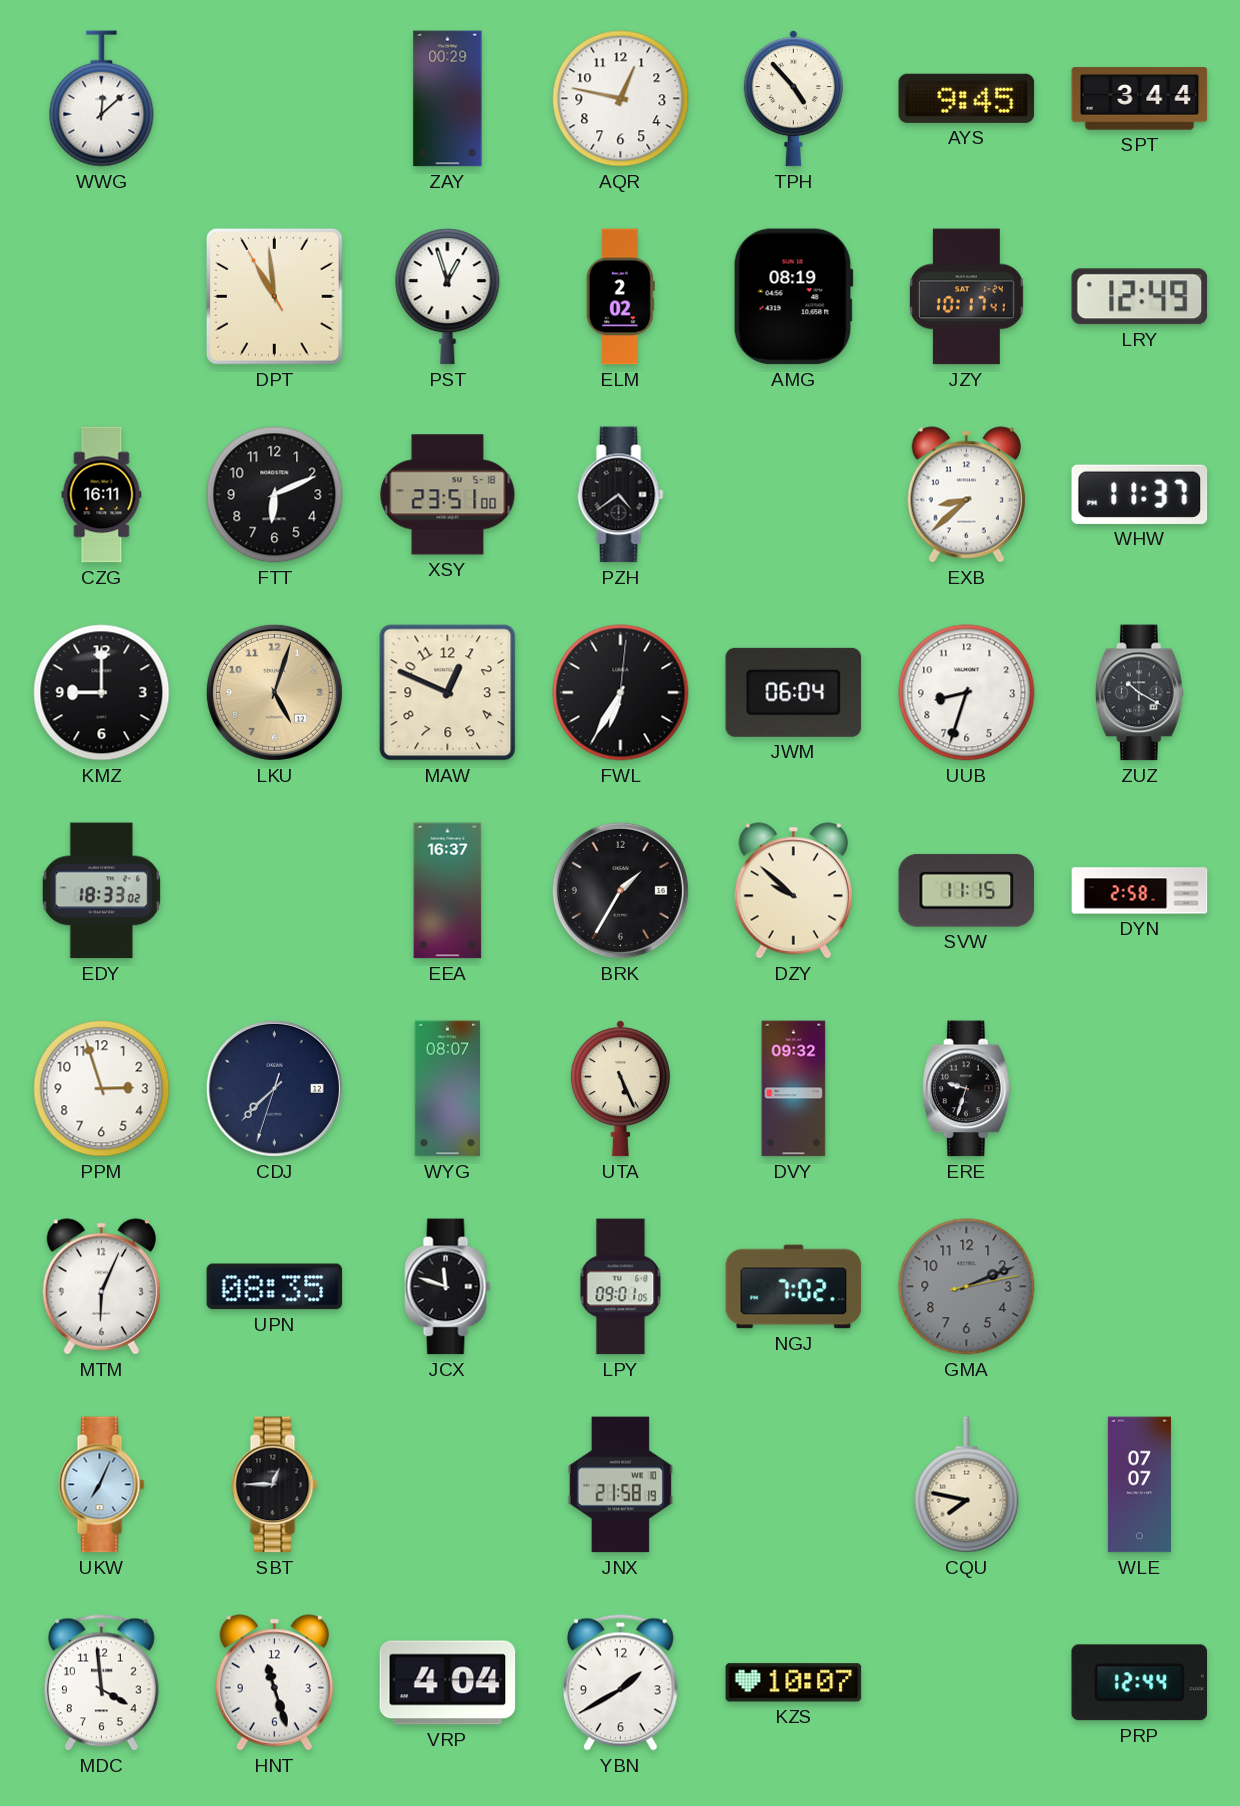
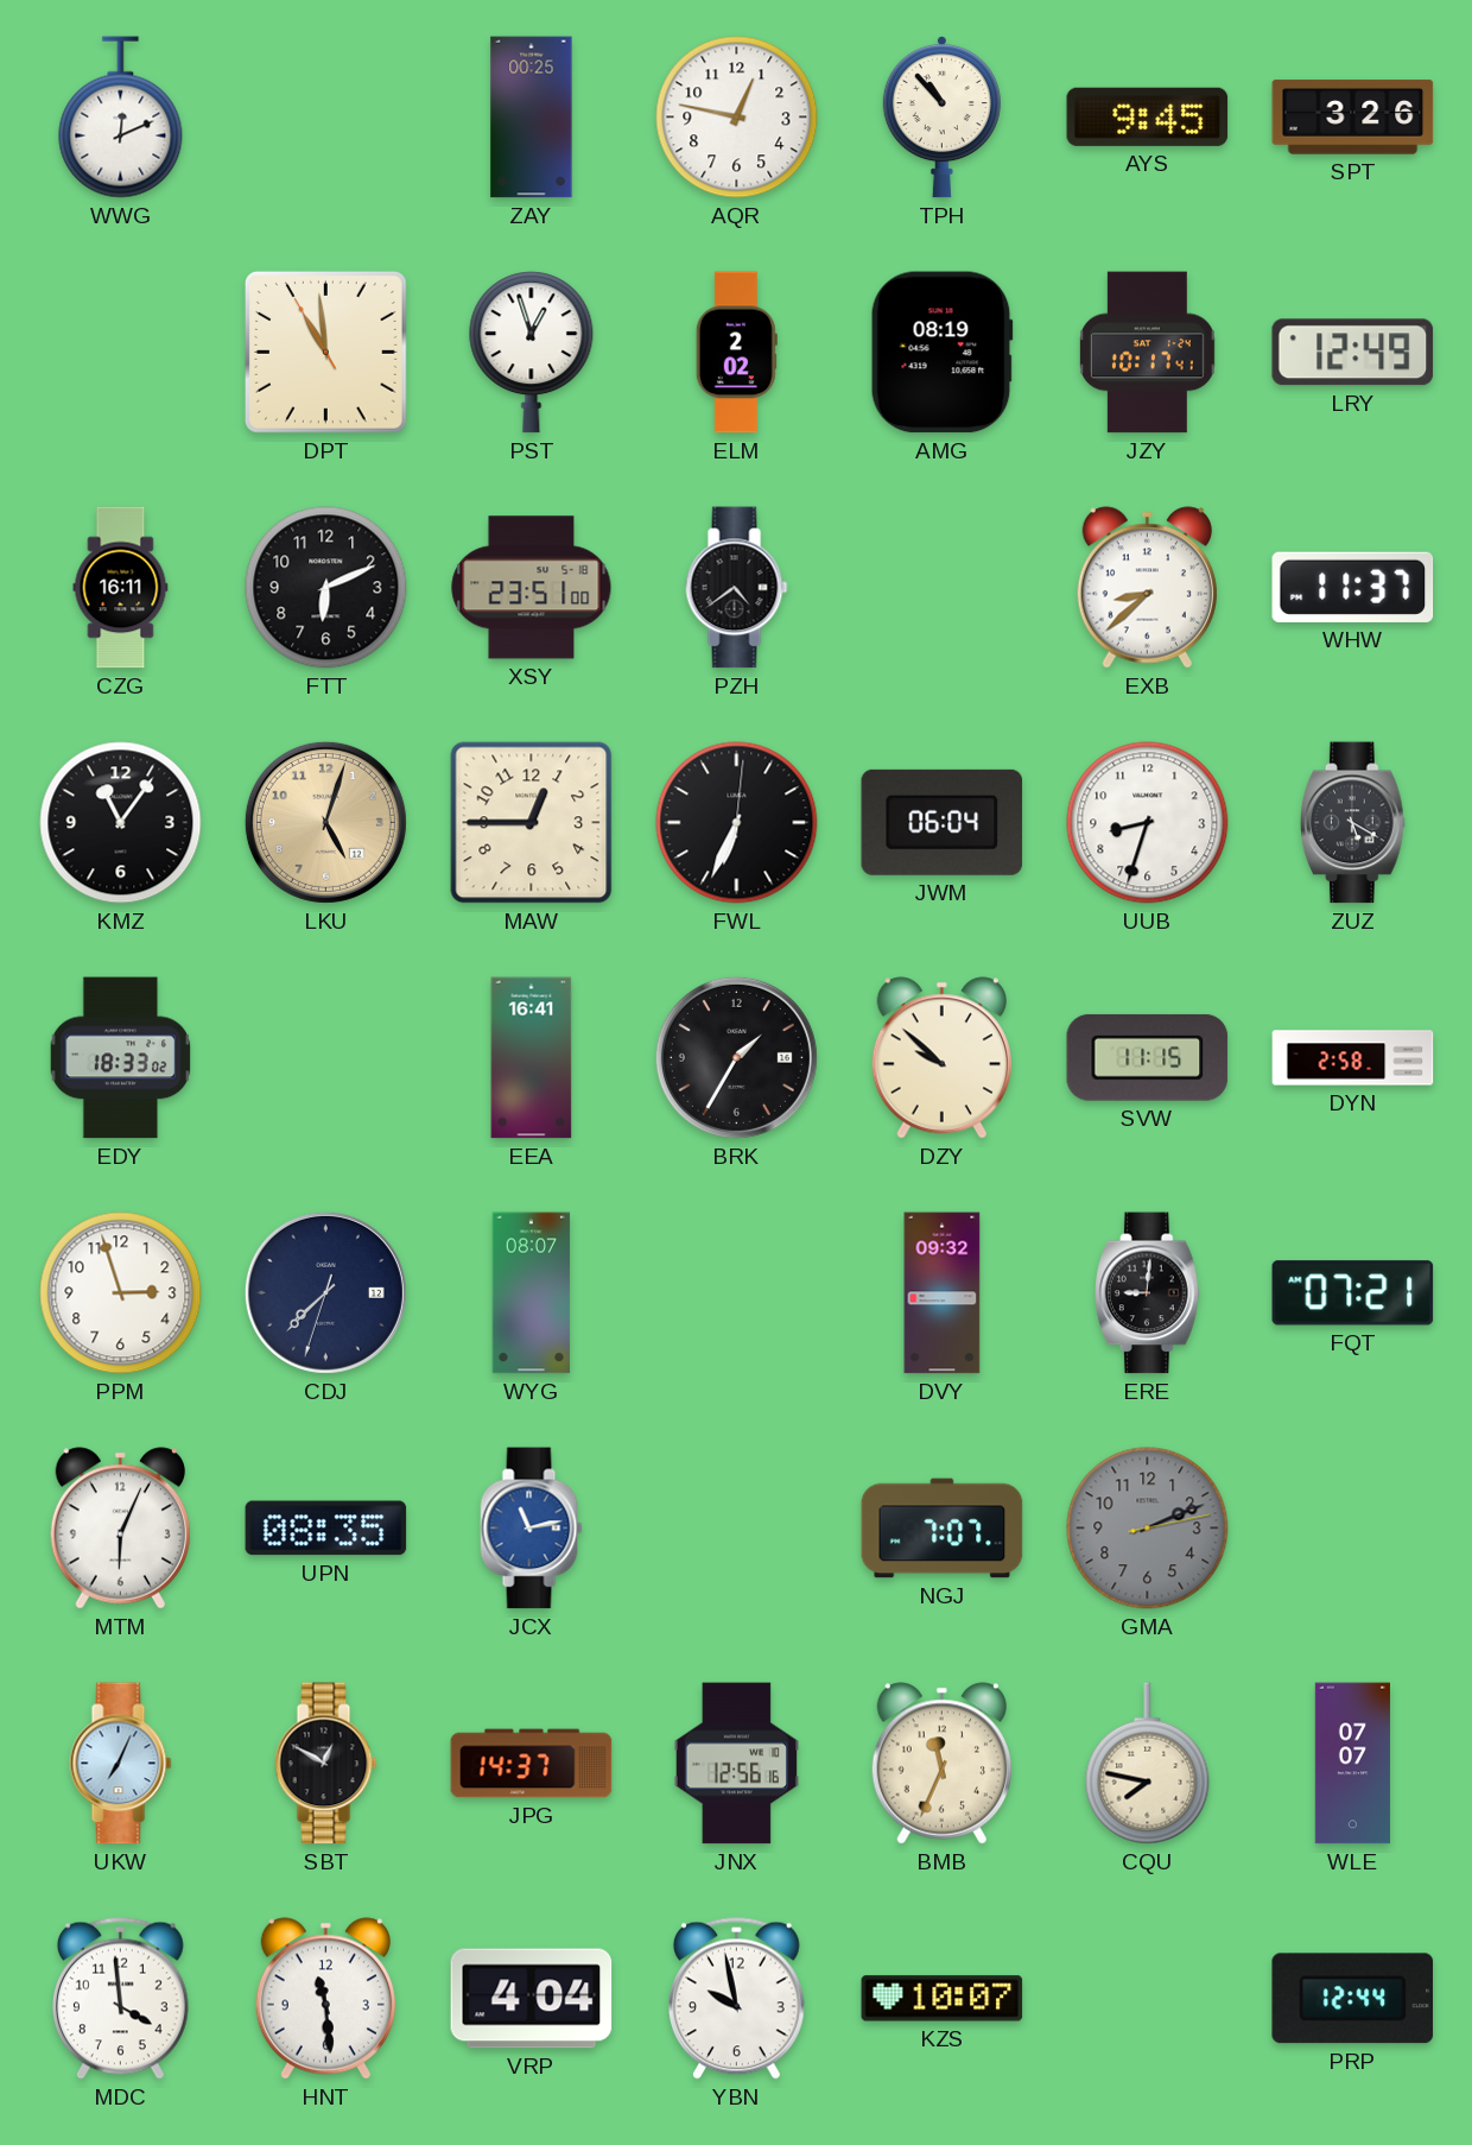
WWG: 12:08 -> 12:11 (121, 118)
ZAY: 00:29 -> 00:25 (532, 118)
TPH: 4:53 -> 10:53 (941, 118)
SPT: 3:44 -> 3:26 (1353, 118)
KMZ: 9:00 -> 11:06 (121, 823)
MAW: 12:49 -> 12:45 (532, 823)
FWL: 6:35 -> 6:34 (737, 823)
ZUZ: 10:20 -> 5:20 (1353, 823)
EEA: 16:37 -> 16:41 (532, 1058)
UTA: 5:26 -> none (620, 1089)
ERE: 9:33 -> 9:01 (1148, 1293)
FQT: none -> 07:21 (1353, 1293)
JCX: 11:48 -> 11:13 (532, 1529)
JCX dial: black -> blue (532, 1529)
LPY: 09:01 -> none (621, 1287)
NGJ: 7:02 -> 7:07 (943, 1529)
SBT: 12:45 -> 12:50 (326, 1764)
JPG: none -> 14:37 (532, 1764)
JNX: 21:58 -> 12:56 (736, 1764)
BMB: none -> 11:34 (941, 1764)
HNT: 11:27 -> 11:29 (325, 1999)
YBN: 1:40 -> 9:58 (736, 1998)
